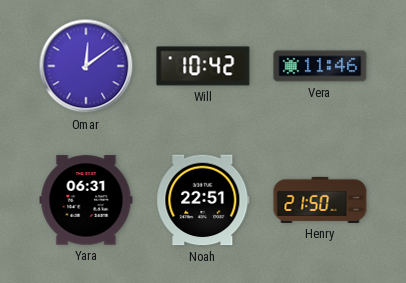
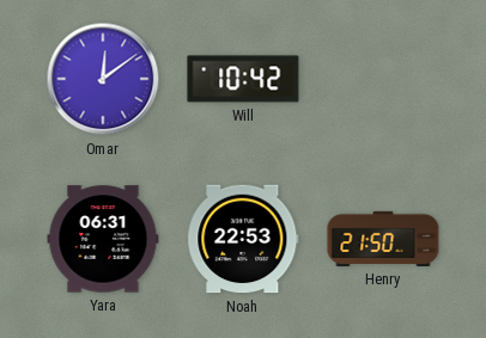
Vera: 11:46 -> none (320, 66)
Noah: 22:51 -> 22:53 (243, 239)
